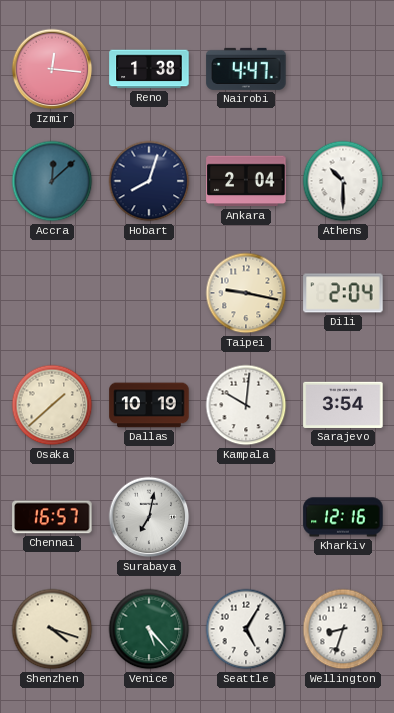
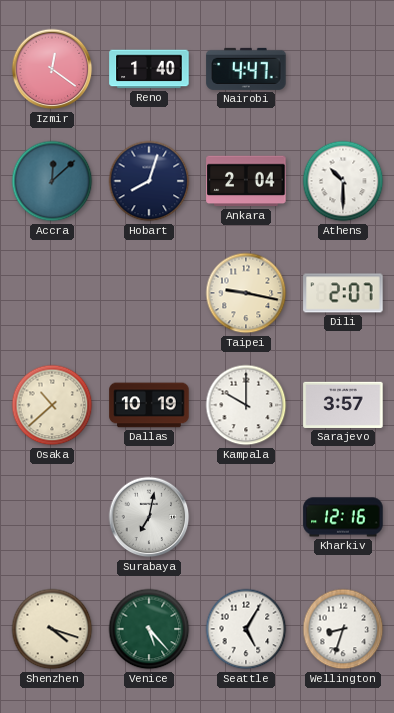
Izmir: 12:16 -> 12:21 (52, 69)
Reno: 1:38 -> 1:40 (149, 69)
Dili: 2:04 -> 2:07 (343, 293)
Osaka: 1:38 -> 10:38 (52, 405)
Kampala: 10:01 -> 10:00 (246, 405)
Sarajevo: 3:54 -> 3:57 (343, 405)
Chennai: 16:57 -> none (52, 517)
